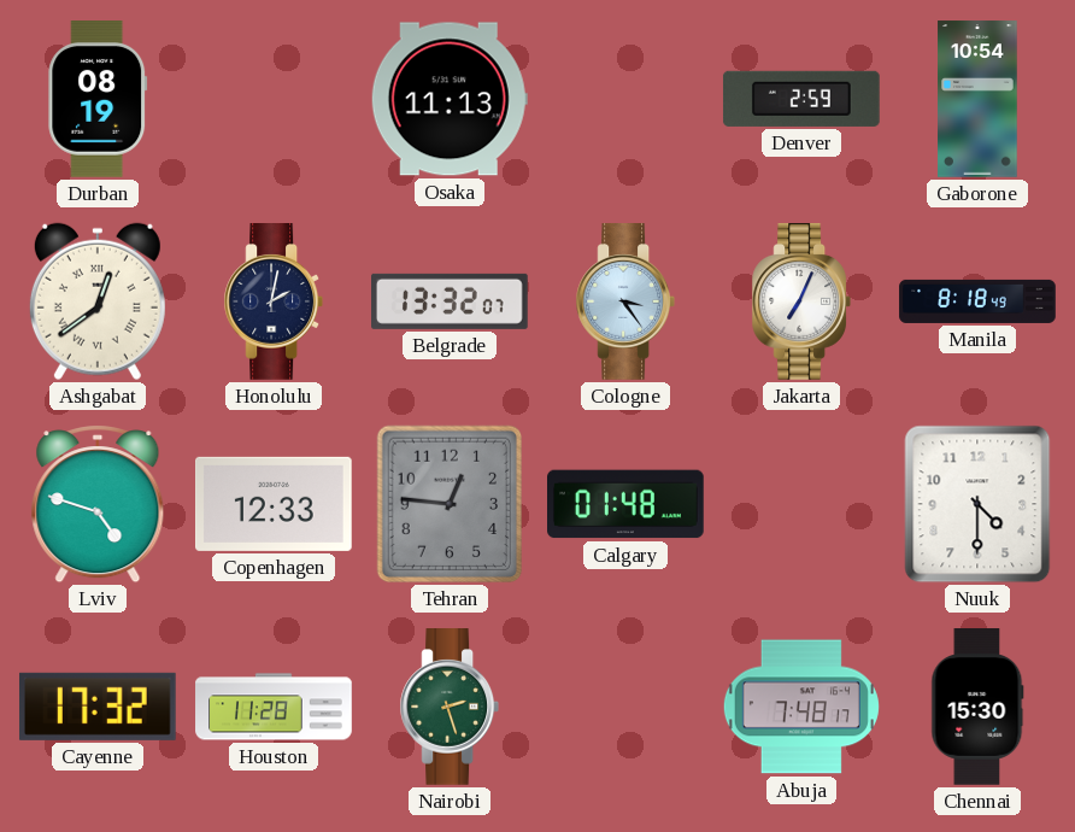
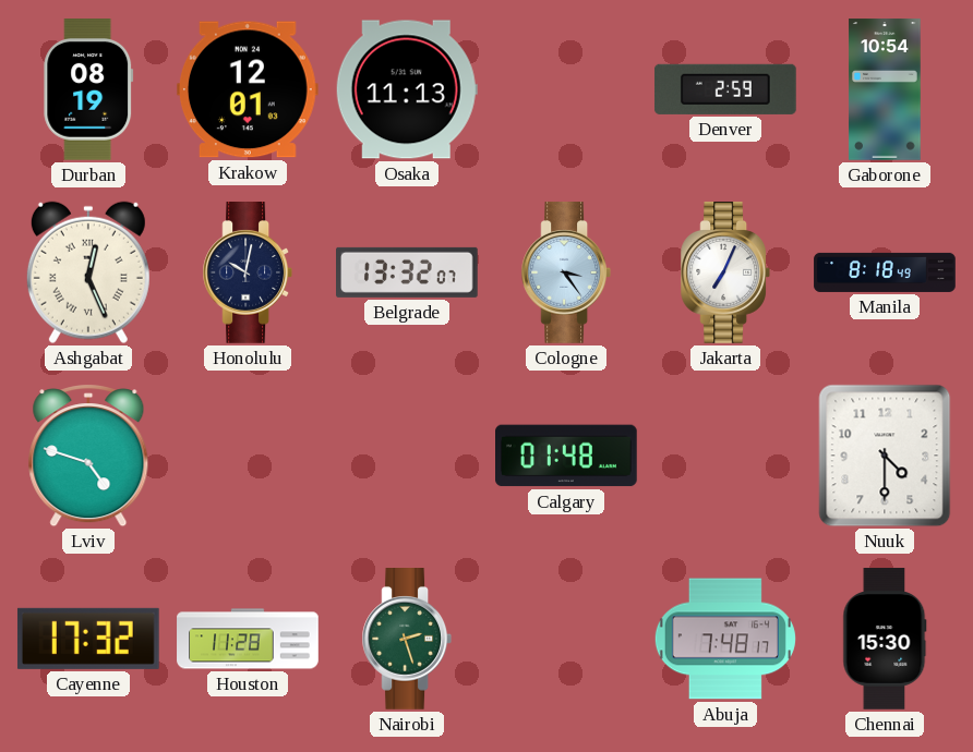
Krakow: none -> 12:01 (248, 89)
Ashgabat: 12:39 -> 12:26 (88, 272)
Honolulu: 2:02 -> 10:02 (247, 274)
Copenhagen: 12:33 -> none (275, 504)
Tehran: 12:46 -> none (448, 504)
